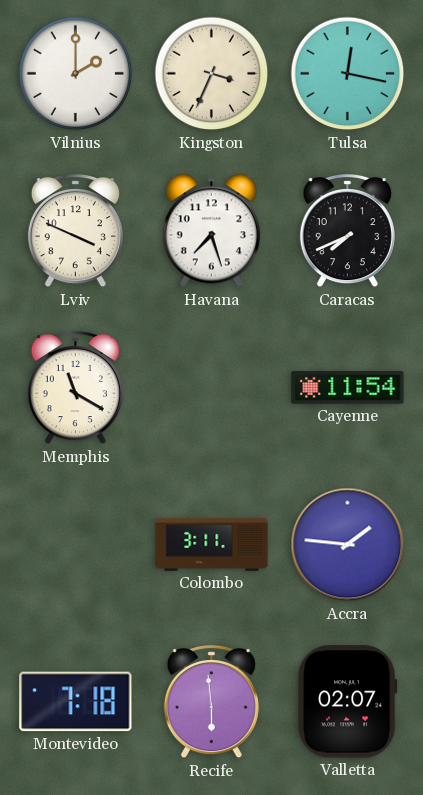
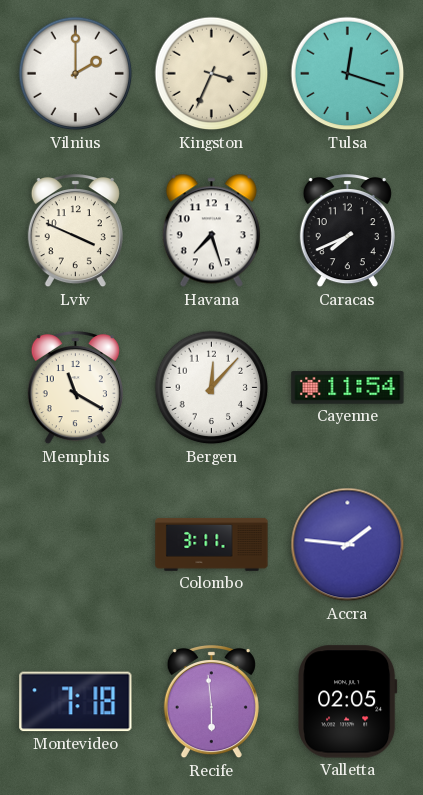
Tulsa: 12:17 -> 12:18 (348, 74)
Bergen: none -> 12:07 (212, 388)
Valletta: 02:07 -> 02:05 (348, 702)
